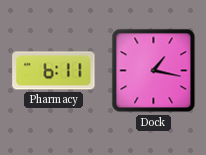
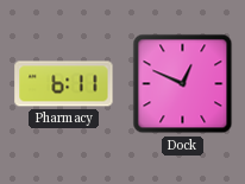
Dock: 1:17 -> 12:49 (183, 84)
